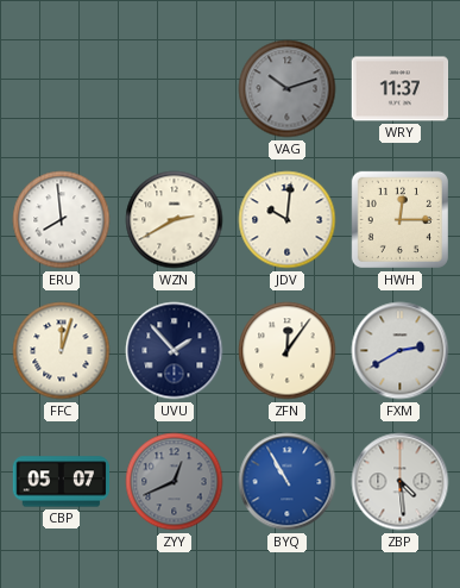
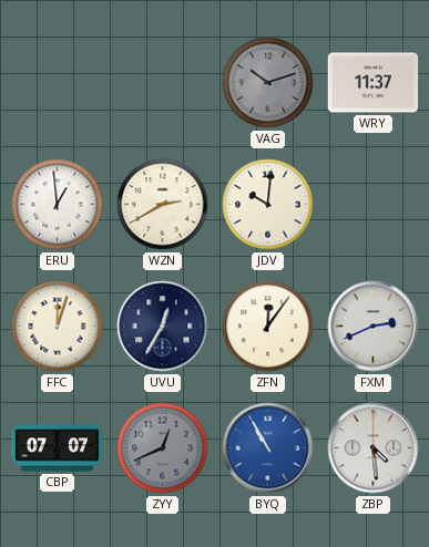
ERU: 7:59 -> 12:59 (58, 205)
HWH: 12:15 -> none (399, 219)
UVU: 1:53 -> 12:35 (163, 327)
FXM: 2:40 -> 2:41 (374, 327)
CBP: 05:07 -> 07:07 (58, 448)
